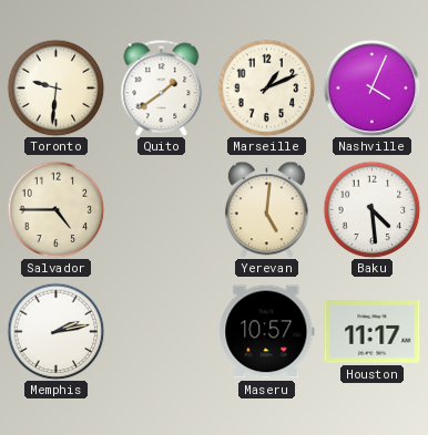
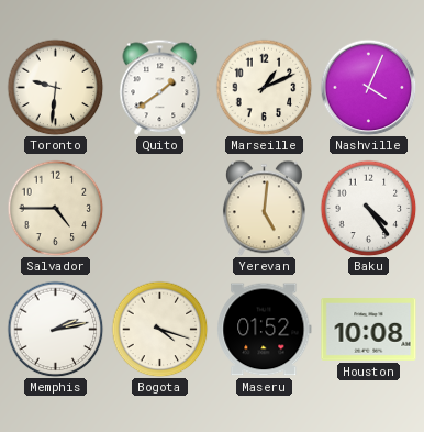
Baku: 4:29 -> 4:24 (368, 208)
Bogota: none -> 4:18 (159, 329)
Maseru: 10:57 -> 01:52 (265, 330)
Houston: 11:17 -> 10:08 (369, 330)
